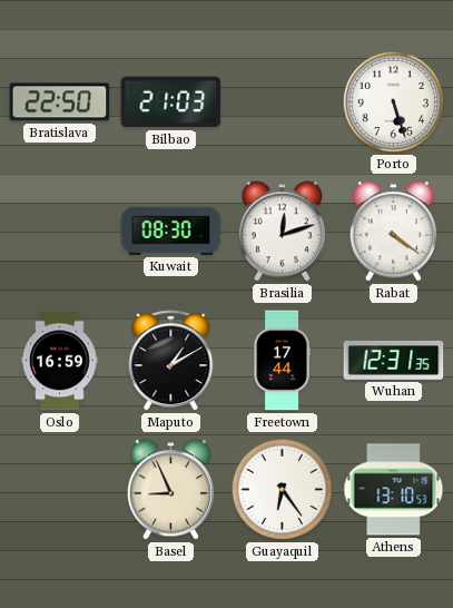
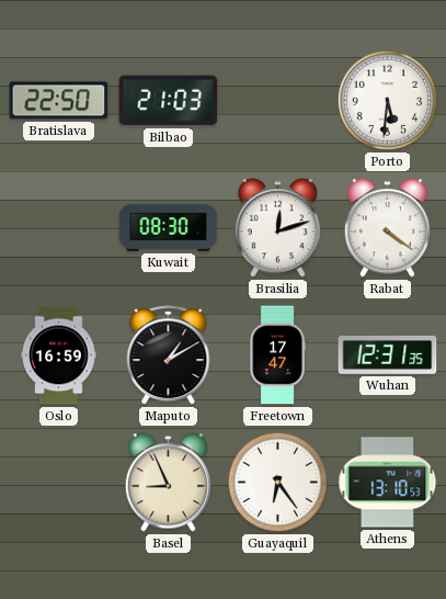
Porto: 5:27 -> 5:31 (387, 100)
Freetown: 17:44 -> 17:47 (277, 355)
